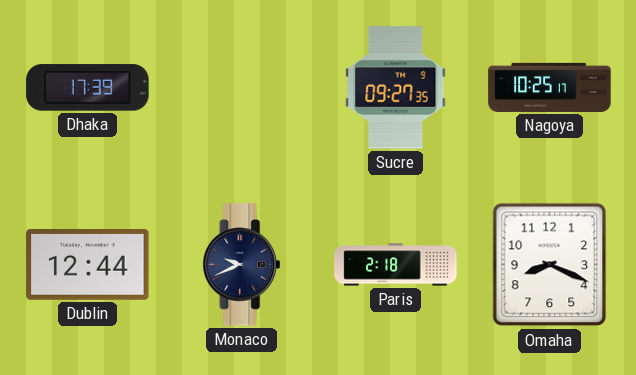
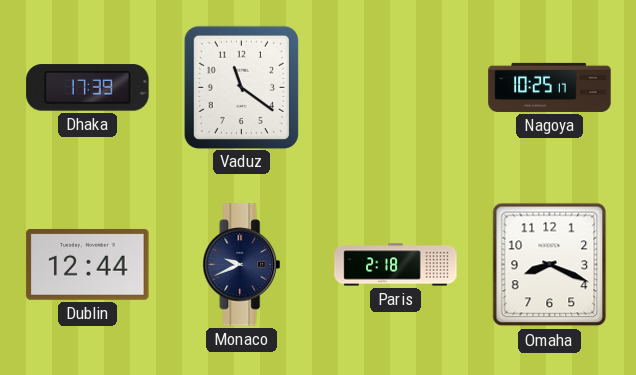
Vaduz: none -> 11:21 (241, 87)
Sucre: 09:27 -> none (396, 88)
